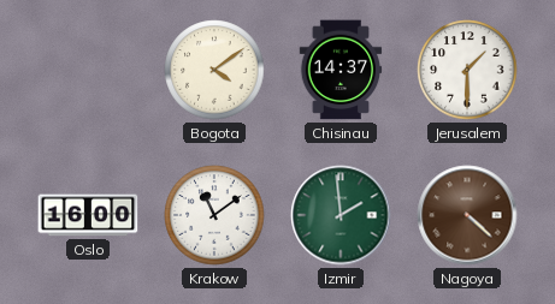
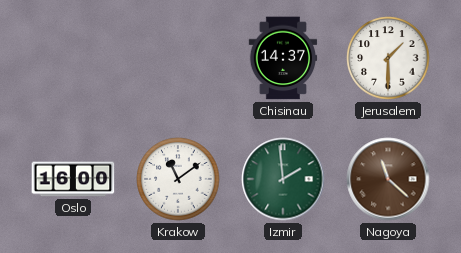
Bogota: 4:09 -> none (214, 70)
Nagoya: 4:22 -> 11:22 (388, 179)
